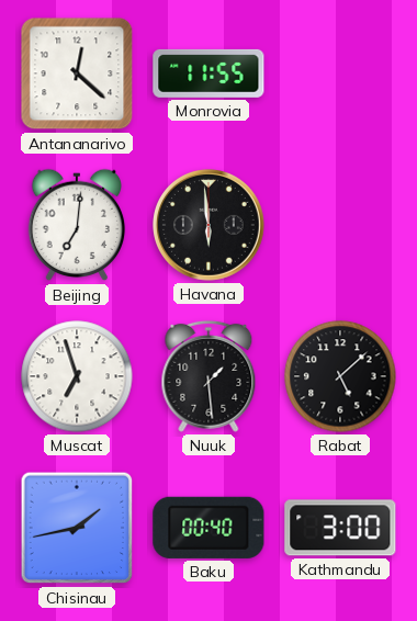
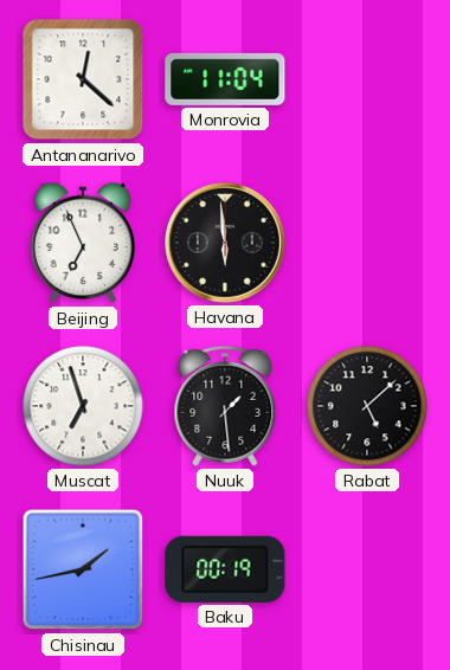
Monrovia: 11:55 -> 11:04 (225, 79)
Beijing: 7:01 -> 6:56 (83, 243)
Baku: 00:40 -> 00:19 (225, 569)
Kathmandu: 3:00 -> none (340, 528)
